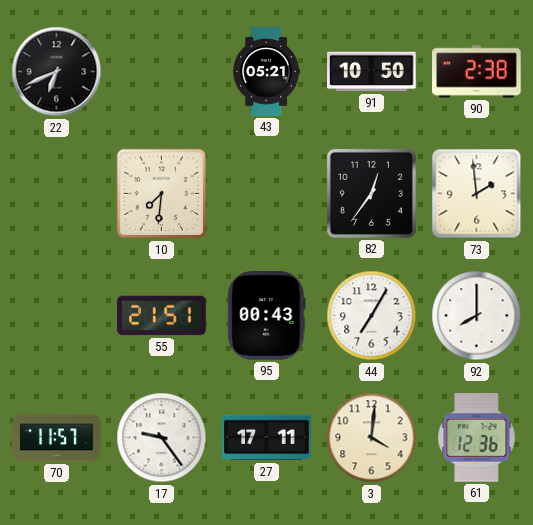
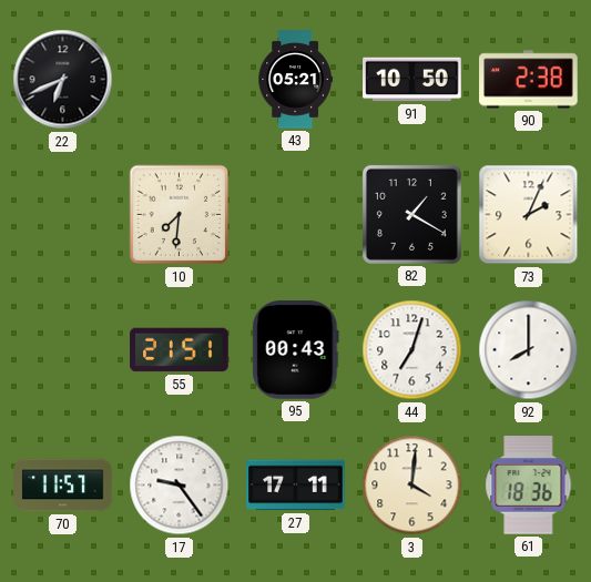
82: 12:36 -> 1:20 (411, 214)
73: 1:59 -> 2:04 (529, 215)
44: 7:05 -> 7:03 (412, 350)
61: 12:36 -> 18:36 (529, 486)
